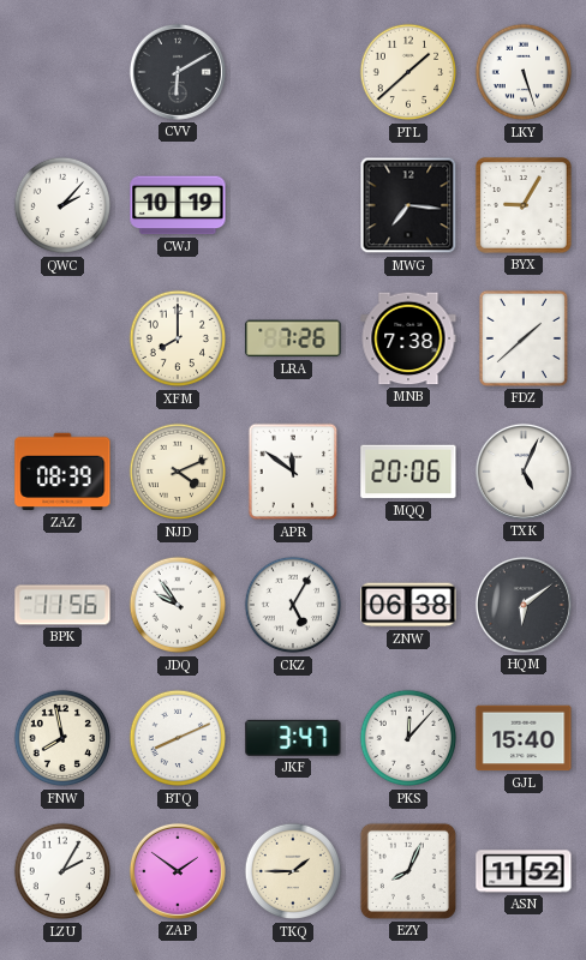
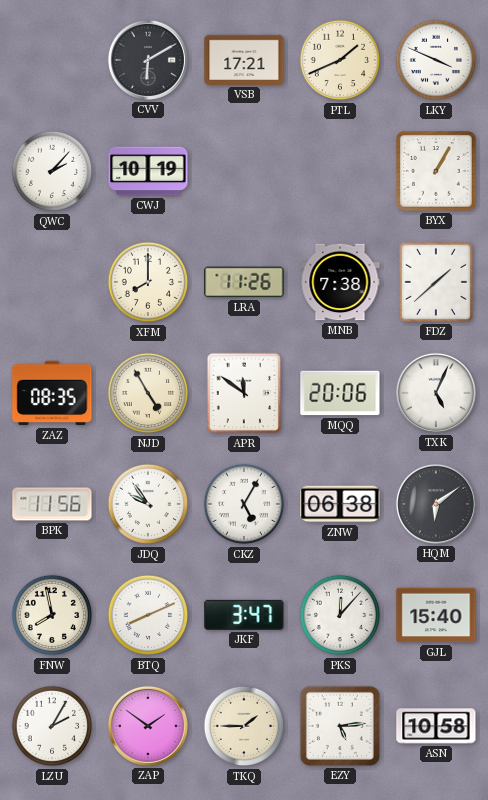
VSB: none -> 17:21 (244, 60)
PTL: 1:38 -> 1:41 (340, 60)
LKY: 5:27 -> 3:49 (436, 60)
MWG: 7:16 -> none (408, 205)
BYX: 9:05 -> 1:05 (437, 172)
LRA: 7:26 -> 11:26 (244, 282)
ZAZ: 08:39 -> 08:35 (52, 393)
NJD: 4:11 -> 4:55 (148, 393)
EZY: 8:04 -> 5:14 (340, 726)
ASN: 11:52 -> 10:58 (436, 726)
